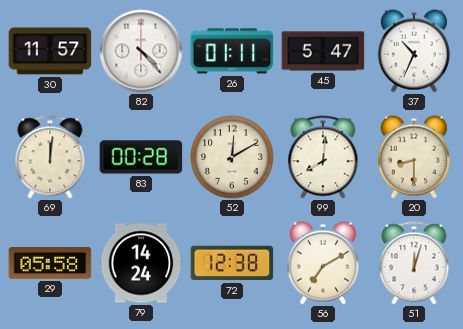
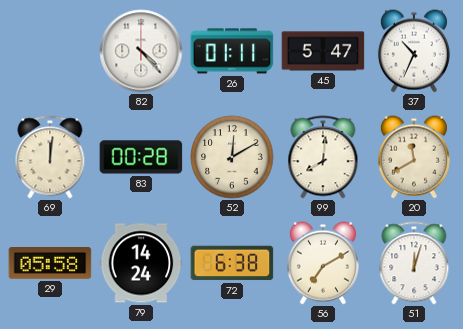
30: 11:57 -> none (50, 51)
20: 8:30 -> 11:40 (414, 157)
72: 12:38 -> 6:38 (232, 263)
